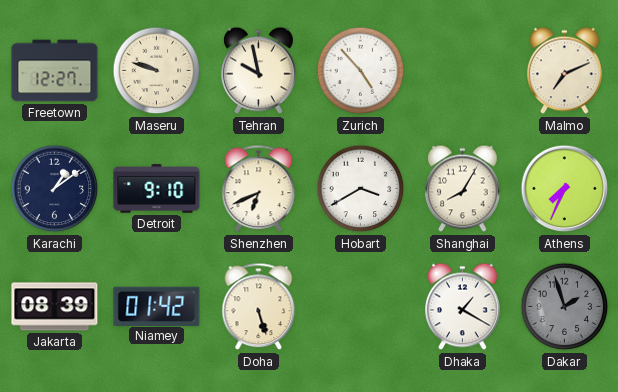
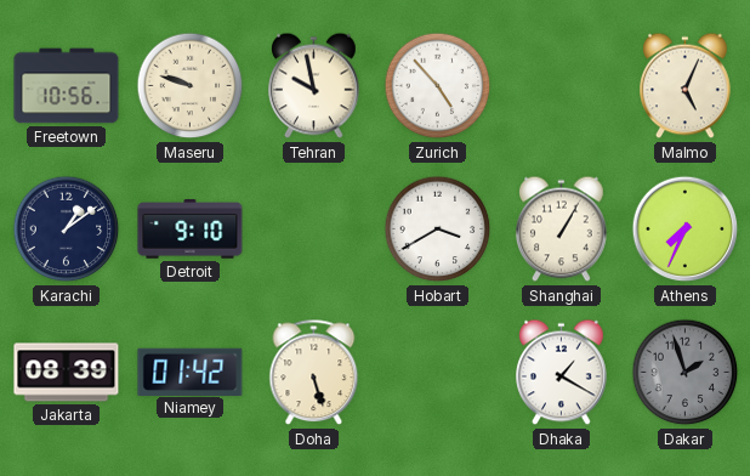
Freetown: 12:27 -> 10:56 (67, 86)
Malmo: 7:11 -> 5:04 (686, 86)
Shenzhen: 6:41 -> none (259, 189)
Shanghai: 8:05 -> 1:05 (562, 229)
